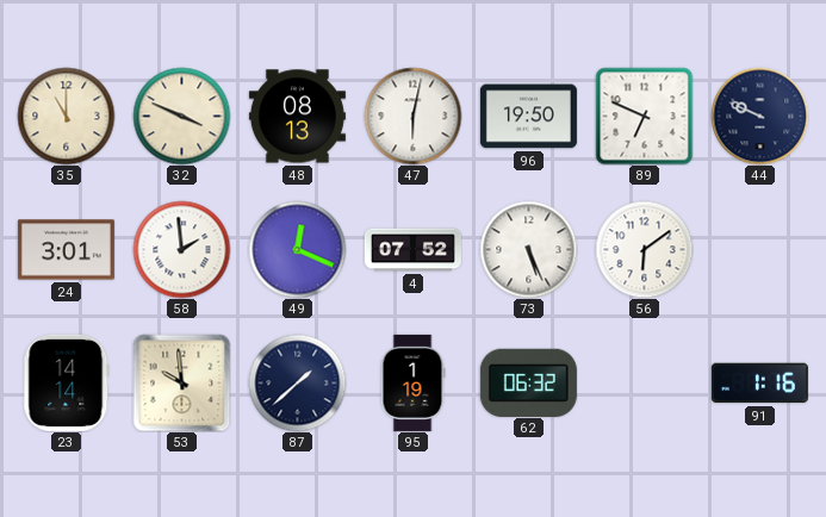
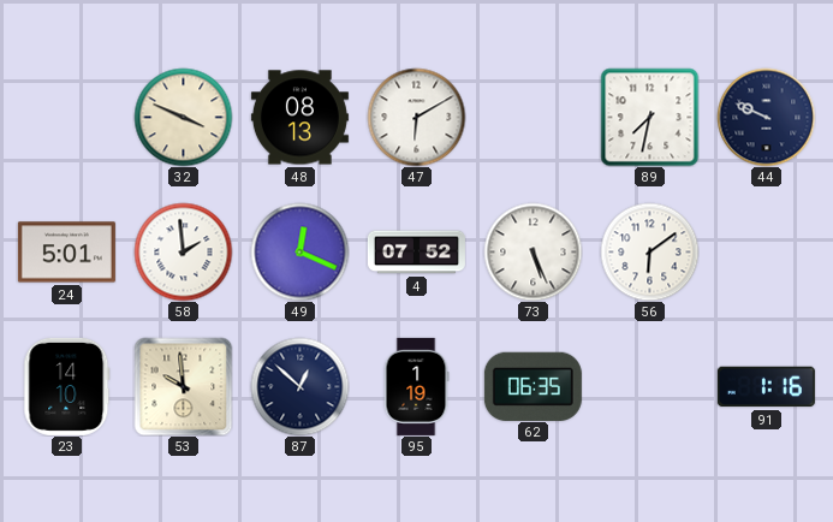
35: 11:00 -> none (66, 116)
47: 6:02 -> 6:10 (416, 117)
96: 19:50 -> none (528, 117)
89: 6:49 -> 7:32 (649, 117)
24: 3:01 -> 5:01 (66, 253)
23: 14:14 -> 14:10 (67, 386)
87: 1:38 -> 12:52 (299, 386)
62: 06:32 -> 06:35 (532, 386)
